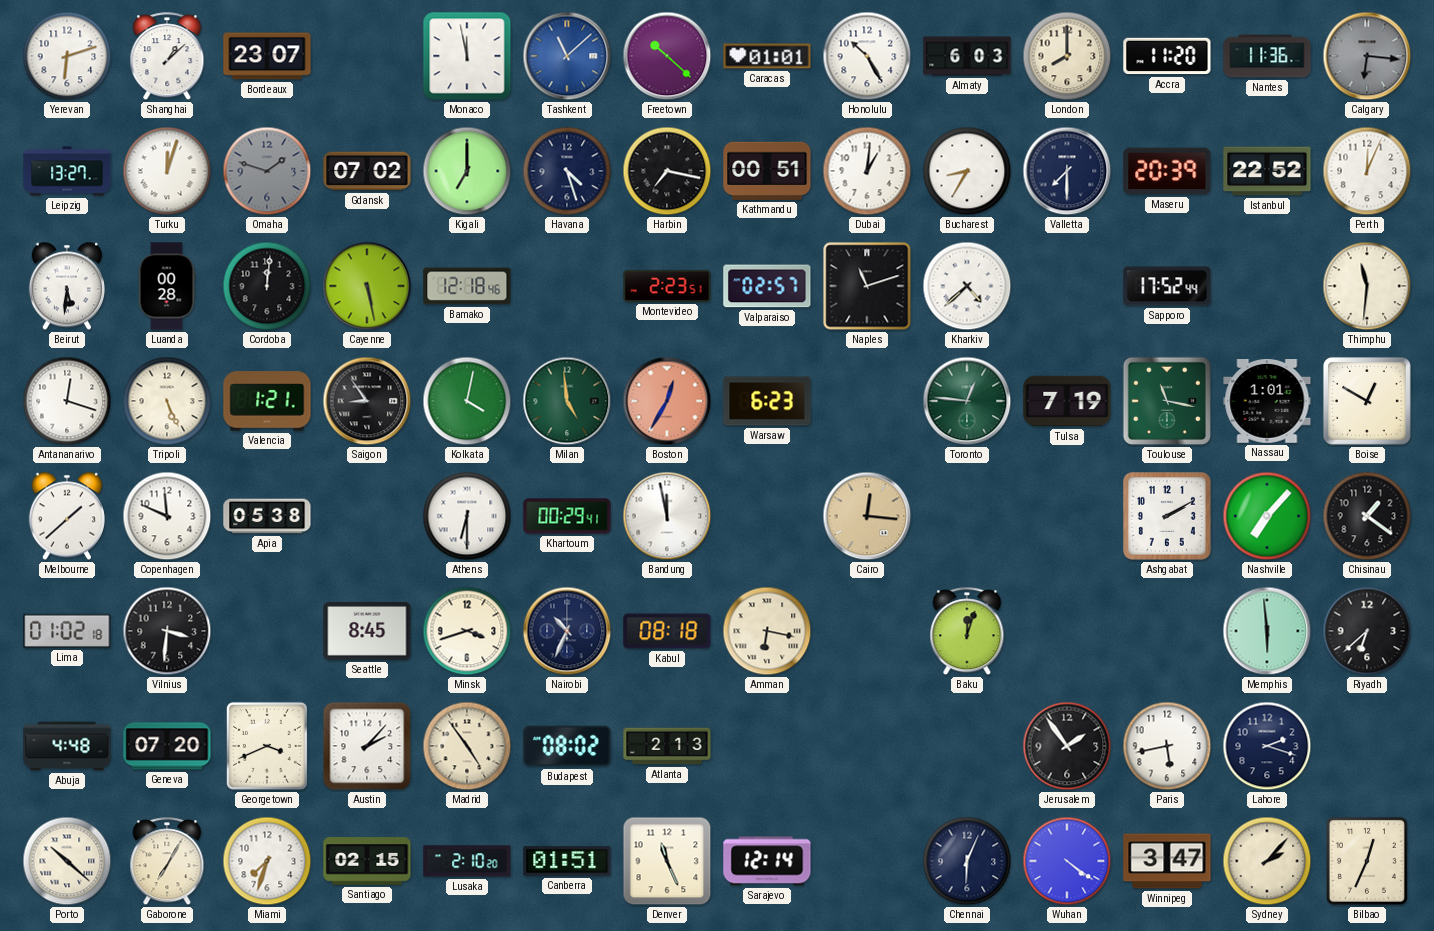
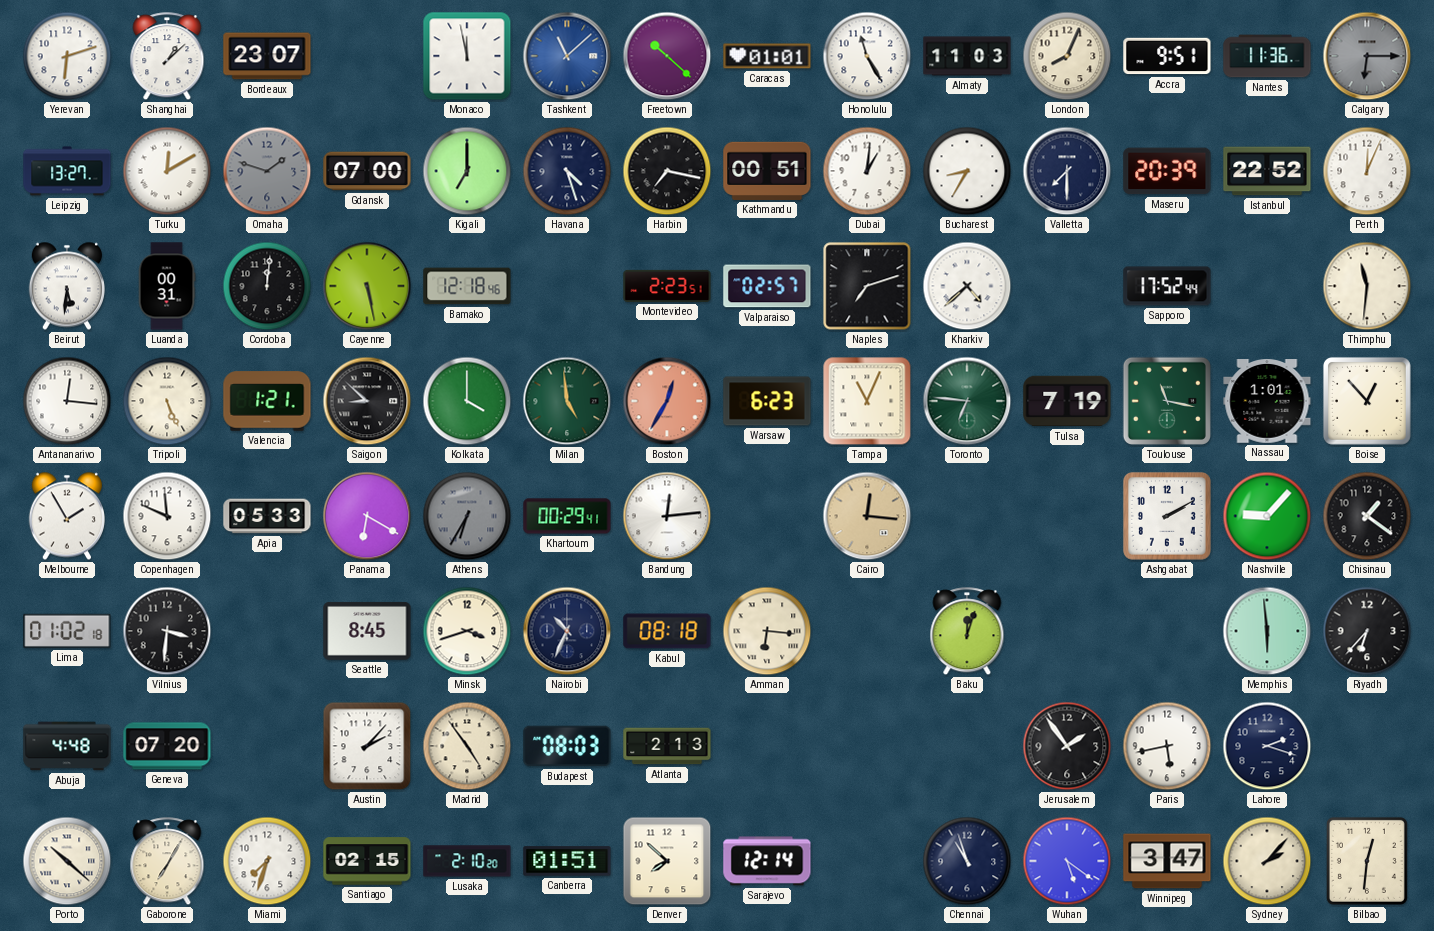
Honolulu: 10:25 -> 11:25 (867, 56)
Almaty: 6:03 -> 11:03 (967, 56)
London: 8:00 -> 8:04 (1067, 56)
Accra: 11:20 -> 9:51 (1167, 56)
Calgary: 6:16 -> 6:15 (1367, 56)
Turku: 12:03 -> 12:10 (167, 171)
Gdansk: 07:02 -> 07:00 (367, 171)
Luanda: 00:28 -> 00:31 (167, 286)
Naples: 11:12 -> 7:12 (867, 286)
Antananarivo: 12:18 -> 12:16 (67, 401)
Saigon: 8:54 -> 8:52 (367, 401)
Kolkata: 4:02 -> 4:00 (467, 401)
Tampa: none -> 11:04 (867, 401)
Toronto: 12:46 -> 6:46 (967, 401)
Boise: 12:50 -> 12:53 (1367, 401)
Melbourne: 1:38 -> 1:55 (67, 516)
Apia: 05:38 -> 05:33 (267, 516)
Panama: none -> 6:20 (367, 516)
Athens: 6:30 -> 6:35 (467, 516)
Athens dial: white -> grey (467, 516)
Bandung: 11:58 -> 12:14 (667, 516)
Nashville: 7:07 -> 9:07 (1267, 516)
Amman: 6:17 -> 6:16 (767, 631)
Riyadh: 6:38 -> 6:37 (1367, 631)
Georgetown: 3:41 -> none (267, 746)
Budapest: 08:02 -> 08:03 (567, 746)
Denver: 11:26 -> 7:52 (667, 861)
Chennai: 6:04 -> 10:57 (967, 861)
Wuhan: 4:21 -> 5:21 (1067, 861)
Bilbao: 12:34 -> 12:31 (1367, 861)
